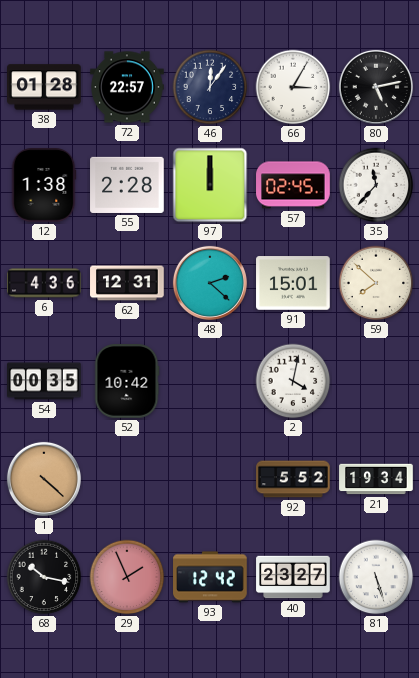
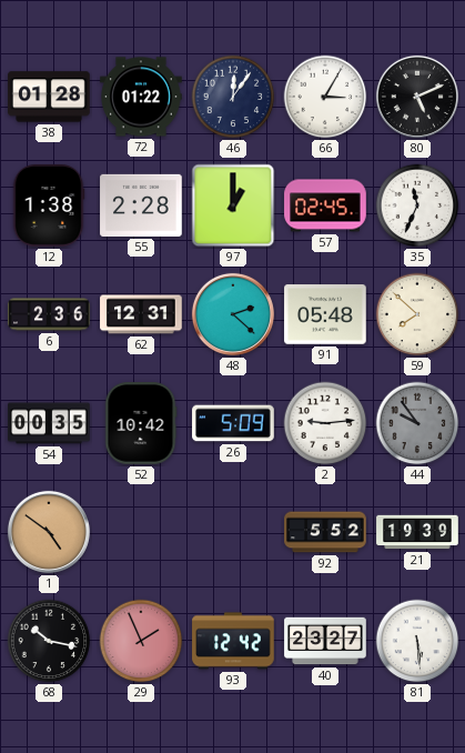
72: 22:57 -> 01:22 (141, 97)
80: 5:13 -> 5:11 (417, 97)
97: 12:00 -> 1:00 (233, 205)
35: 11:37 -> 11:34 (417, 205)
6: 4:36 -> 2:36 (49, 314)
91: 15:01 -> 05:48 (325, 314)
26: none -> 5:09 (233, 423)
2: 4:02 -> 9:14 (325, 423)
44: none -> 9:54 (417, 423)
1: 4:22 -> 4:51 (49, 532)
21: 19:34 -> 19:39 (417, 532)
81: 5:27 -> 5:29 (417, 641)
